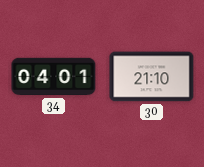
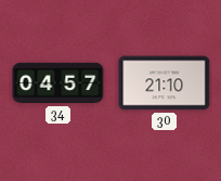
34: 04:01 -> 04:57 (58, 83)
